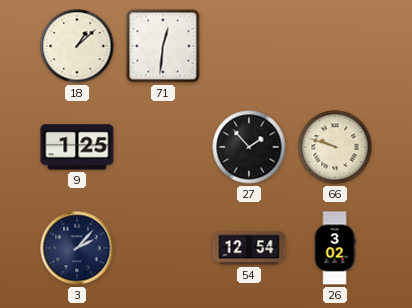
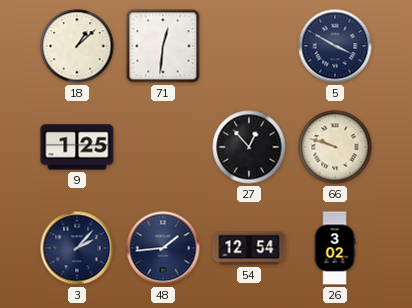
5: none -> 3:50 (335, 46)
27: 1:53 -> 12:53 (249, 147)
48: none -> 1:44 (163, 248)
